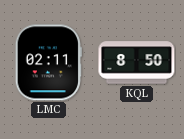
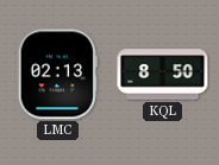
LMC: 02:11 -> 02:13 (57, 75)
